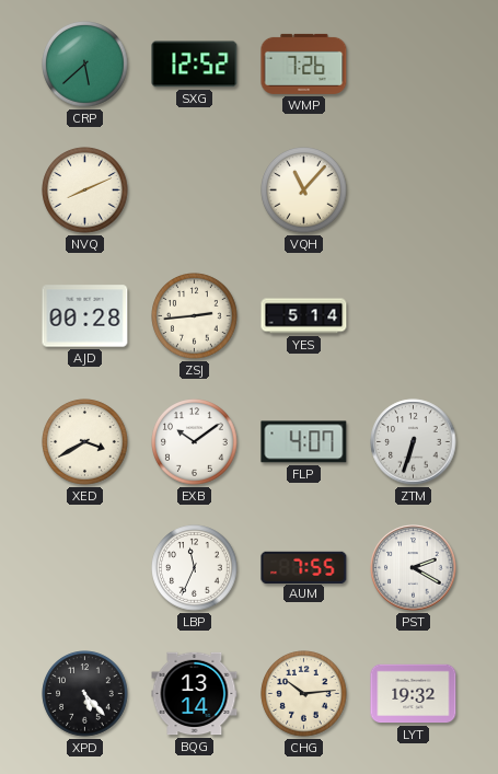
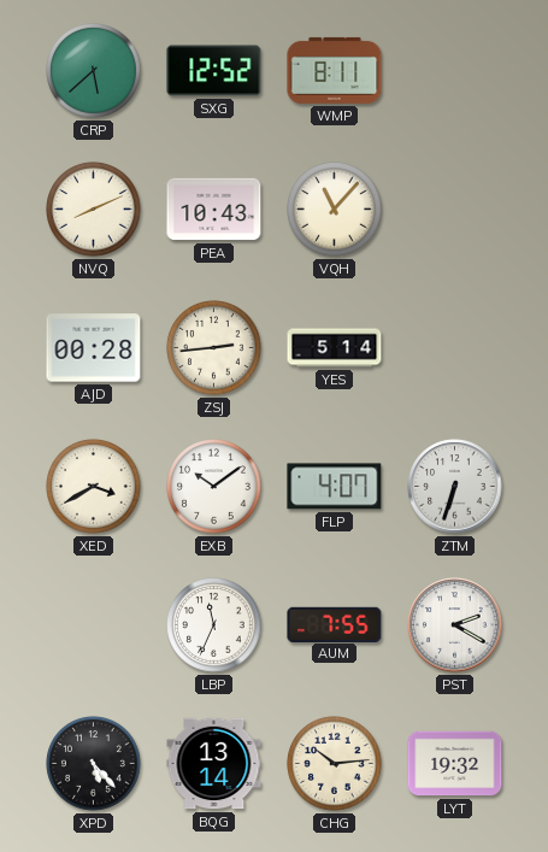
WMP: 7:26 -> 8:11 (335, 70)
PEA: none -> 10:43 (214, 210)
